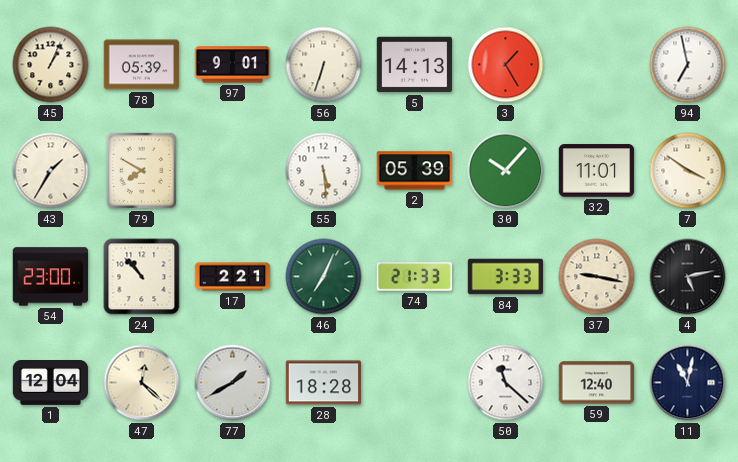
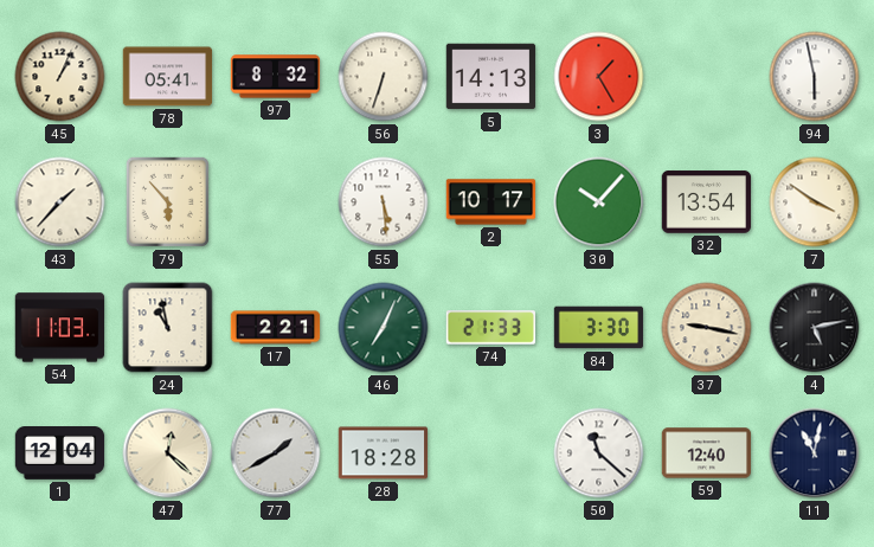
78: 05:39 -> 05:41 (168, 77)
97: 9:01 -> 8:32 (276, 77)
94: 6:58 -> 5:58 (815, 77)
43: 1:35 -> 1:37 (60, 202)
79: 7:50 -> 5:53 (167, 201)
2: 05:39 -> 10:17 (491, 202)
32: 11:01 -> 13:54 (707, 202)
54: 23:00 -> 11:03 (60, 328)
24: 10:53 -> 10:58 (168, 328)
84: 3:33 -> 3:30 (599, 328)
